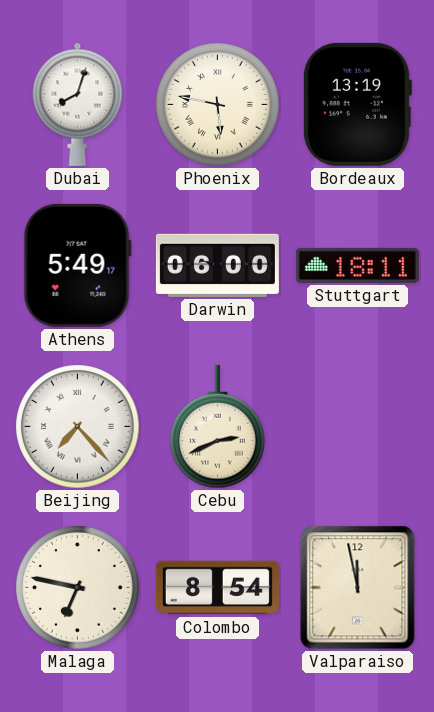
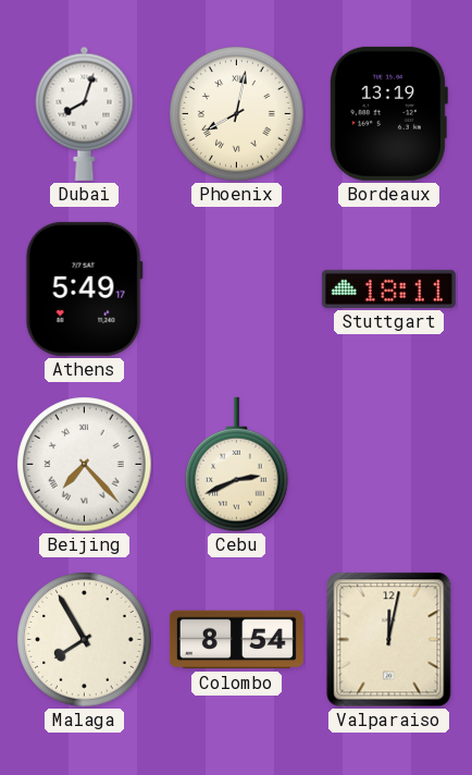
Phoenix: 5:47 -> 8:02 (237, 114)
Darwin: 06:00 -> none (217, 265)
Malaga: 6:47 -> 7:55 (85, 640)
Valparaiso: 11:58 -> 12:02 (389, 640)
